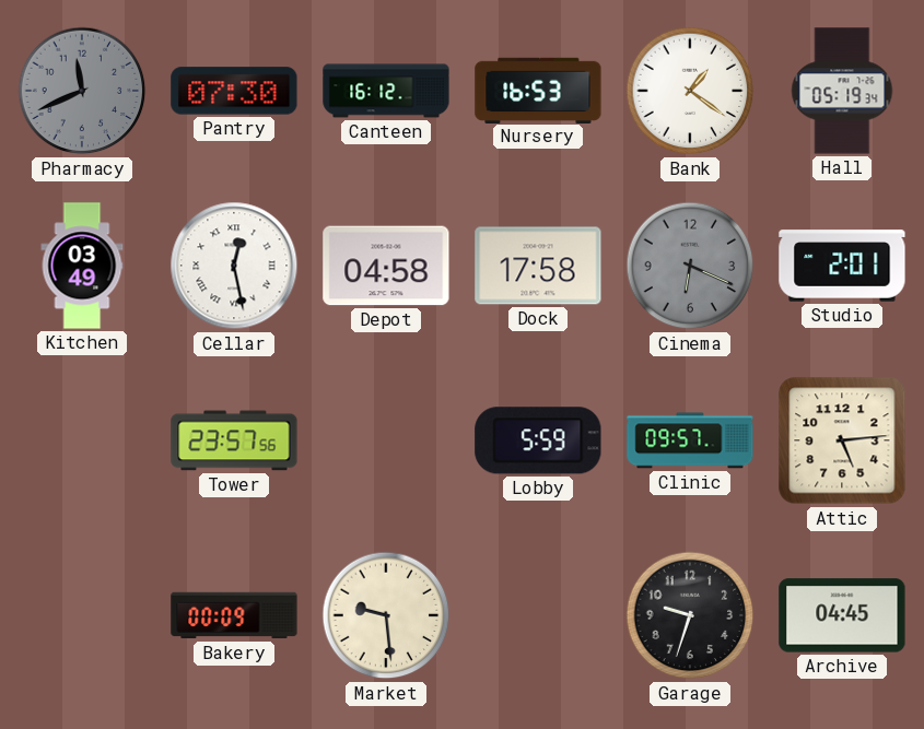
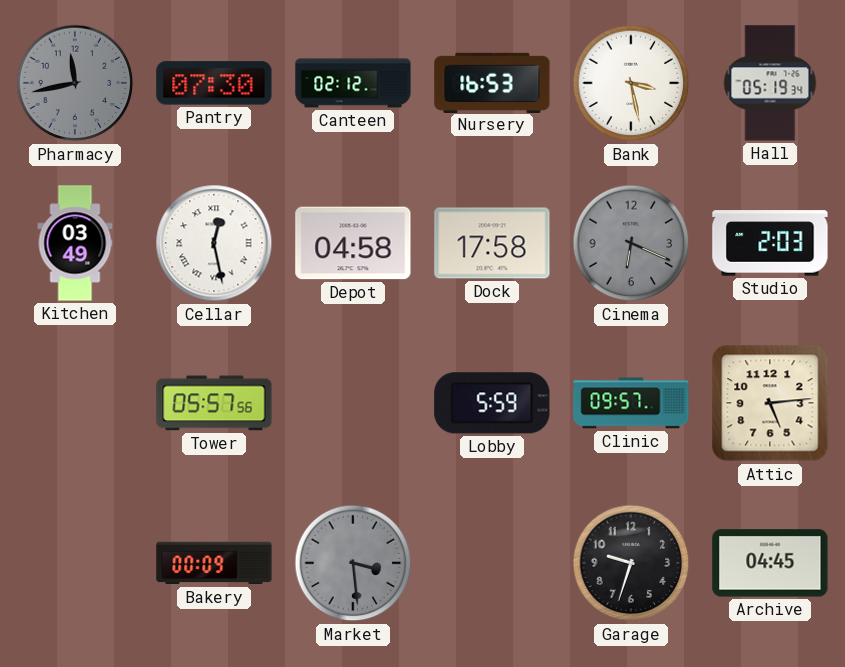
Pharmacy: 11:41 -> 11:43 (75, 83)
Canteen: 16:12 -> 02:12 (353, 83)
Bank: 1:21 -> 3:28 (631, 83)
Studio: 2:01 -> 2:03 (770, 243)
Tower: 23:57 -> 05:57 (214, 403)
Market: 9:29 -> 3:29 (353, 563)
Market dial: cream -> grey (353, 563)
